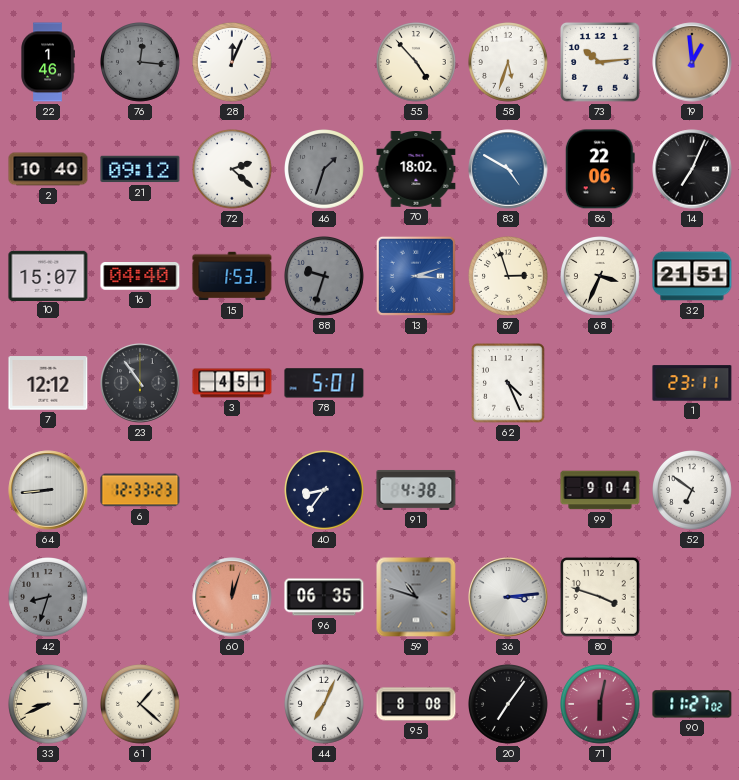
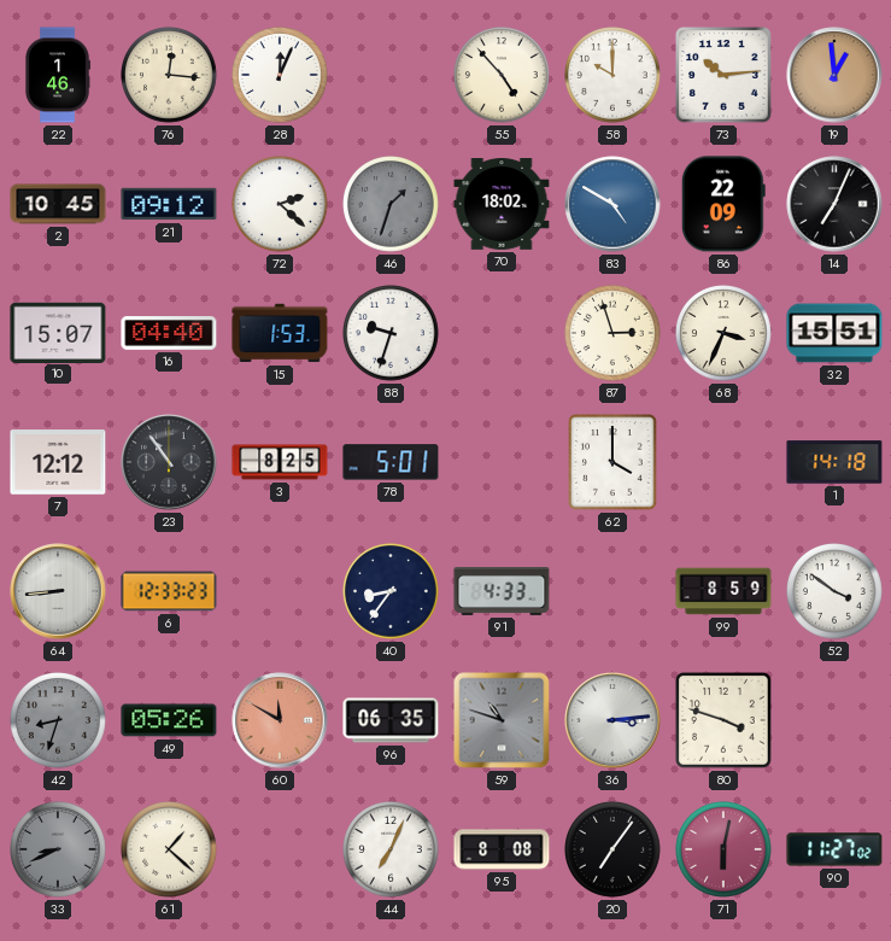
76 dial: grey -> cream (170, 76)
58: 5:33 -> 10:00 (614, 76)
2: 10:40 -> 10:45 (58, 204)
86: 22:06 -> 22:09 (723, 204)
88 dial: grey -> white (392, 334)
13: 3:12 -> none (416, 276)
32: 21:51 -> 15:51 (834, 333)
3: 4:51 -> 8:25 (280, 462)
62: 4:26 -> 4:00 (612, 462)
1: 23:11 -> 14:18 (834, 462)
91: 4:38 -> 4:33 (502, 591)
99: 9:04 -> 8:59 (723, 591)
52: 6:51 -> 3:51 (836, 592)
49: none -> 05:26 (169, 720)
60: 12:03 -> 11:50 (280, 720)
33 dial: cream -> grey (59, 851)
